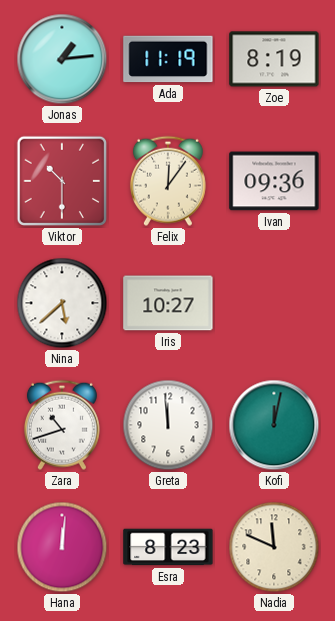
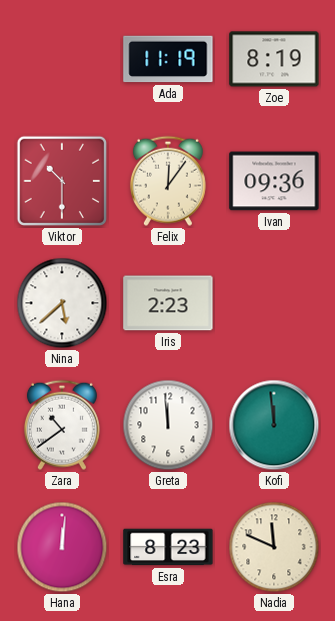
Jonas: 1:14 -> none (62, 59)
Iris: 10:27 -> 2:23 (168, 303)
Zara: 10:42 -> 10:39 (62, 425)
Kofi: 12:02 -> 11:59 (274, 425)
